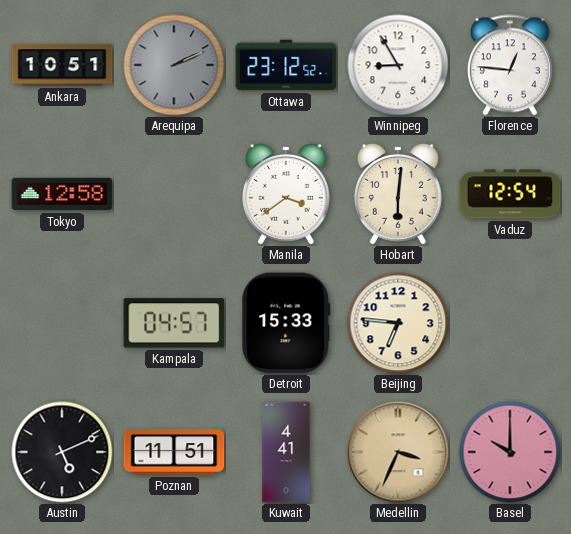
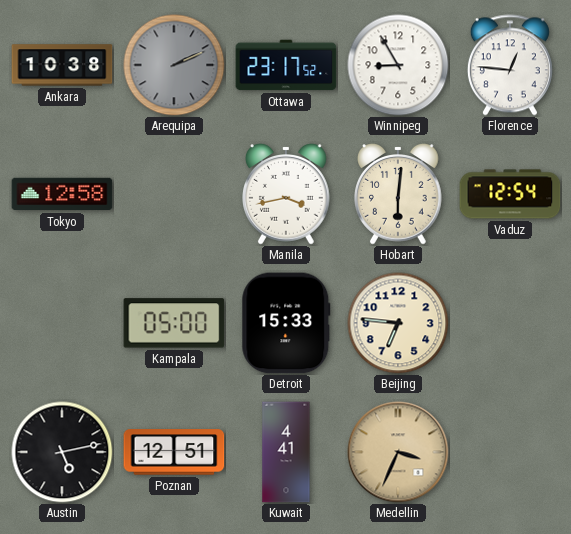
Ankara: 10:51 -> 10:38 (62, 65)
Ottawa: 23:12 -> 23:17 (286, 65)
Manila: 3:39 -> 3:43 (287, 194)
Kampala: 04:57 -> 05:00 (174, 323)
Austin: 5:11 -> 5:13 (62, 452)
Poznan: 11:51 -> 12:51 (174, 452)
Basel: 10:00 -> none (510, 452)
